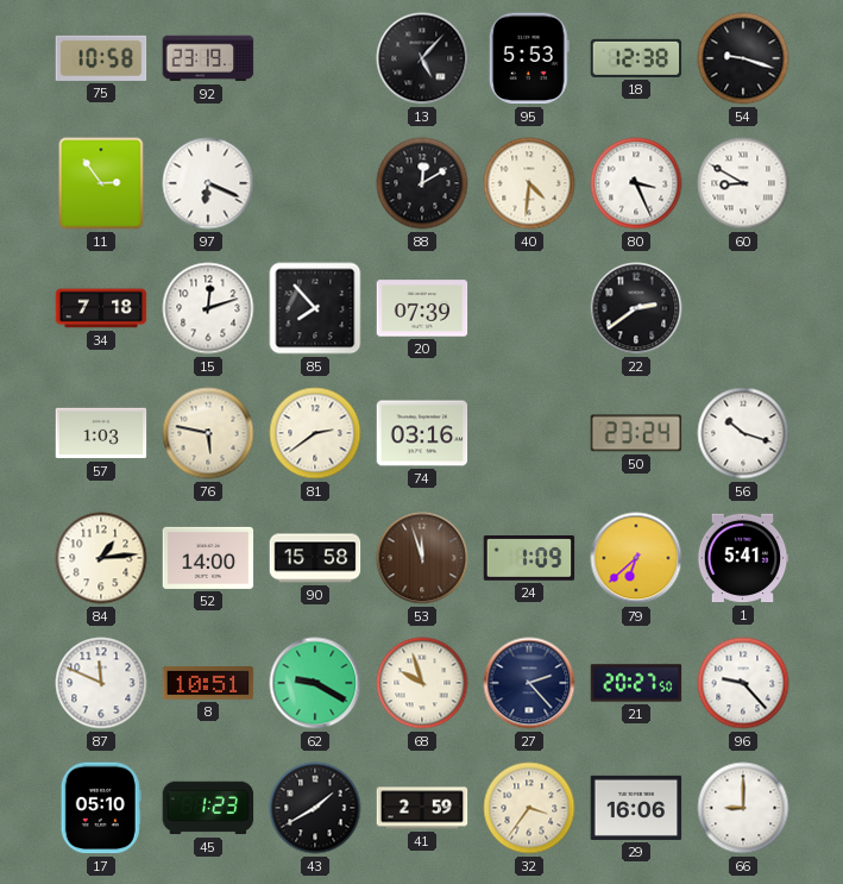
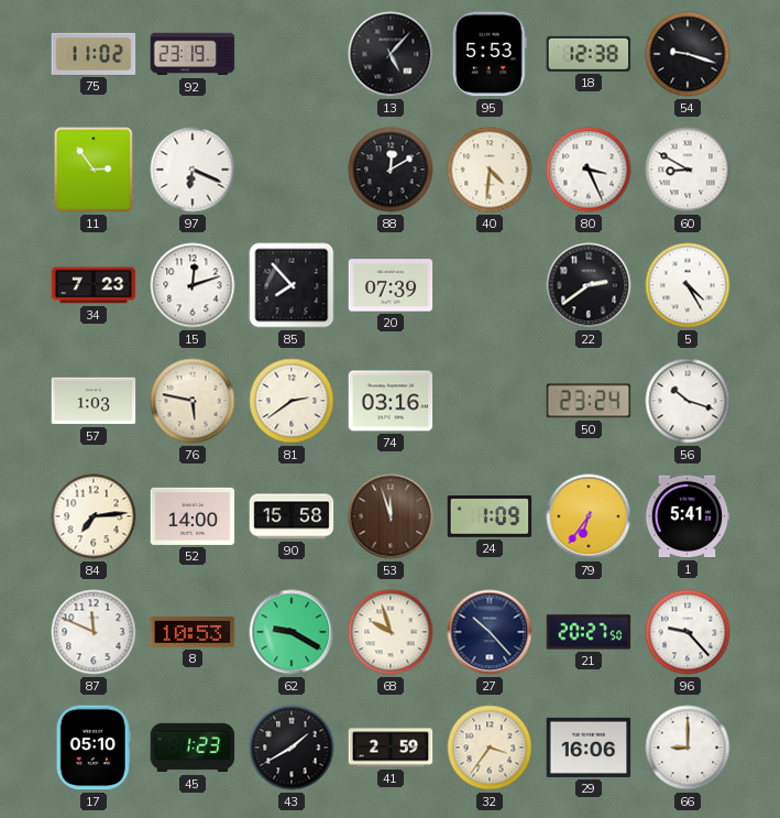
75: 10:58 -> 11:02 (94, 54)
34: 7:18 -> 7:23 (94, 285)
5: none -> 4:25 (688, 285)
84: 1:14 -> 7:14 (94, 516)
79: 6:38 -> 6:36 (589, 516)
8: 10:51 -> 10:53 (193, 633)
27: 2:23 -> 10:23 (490, 632)
